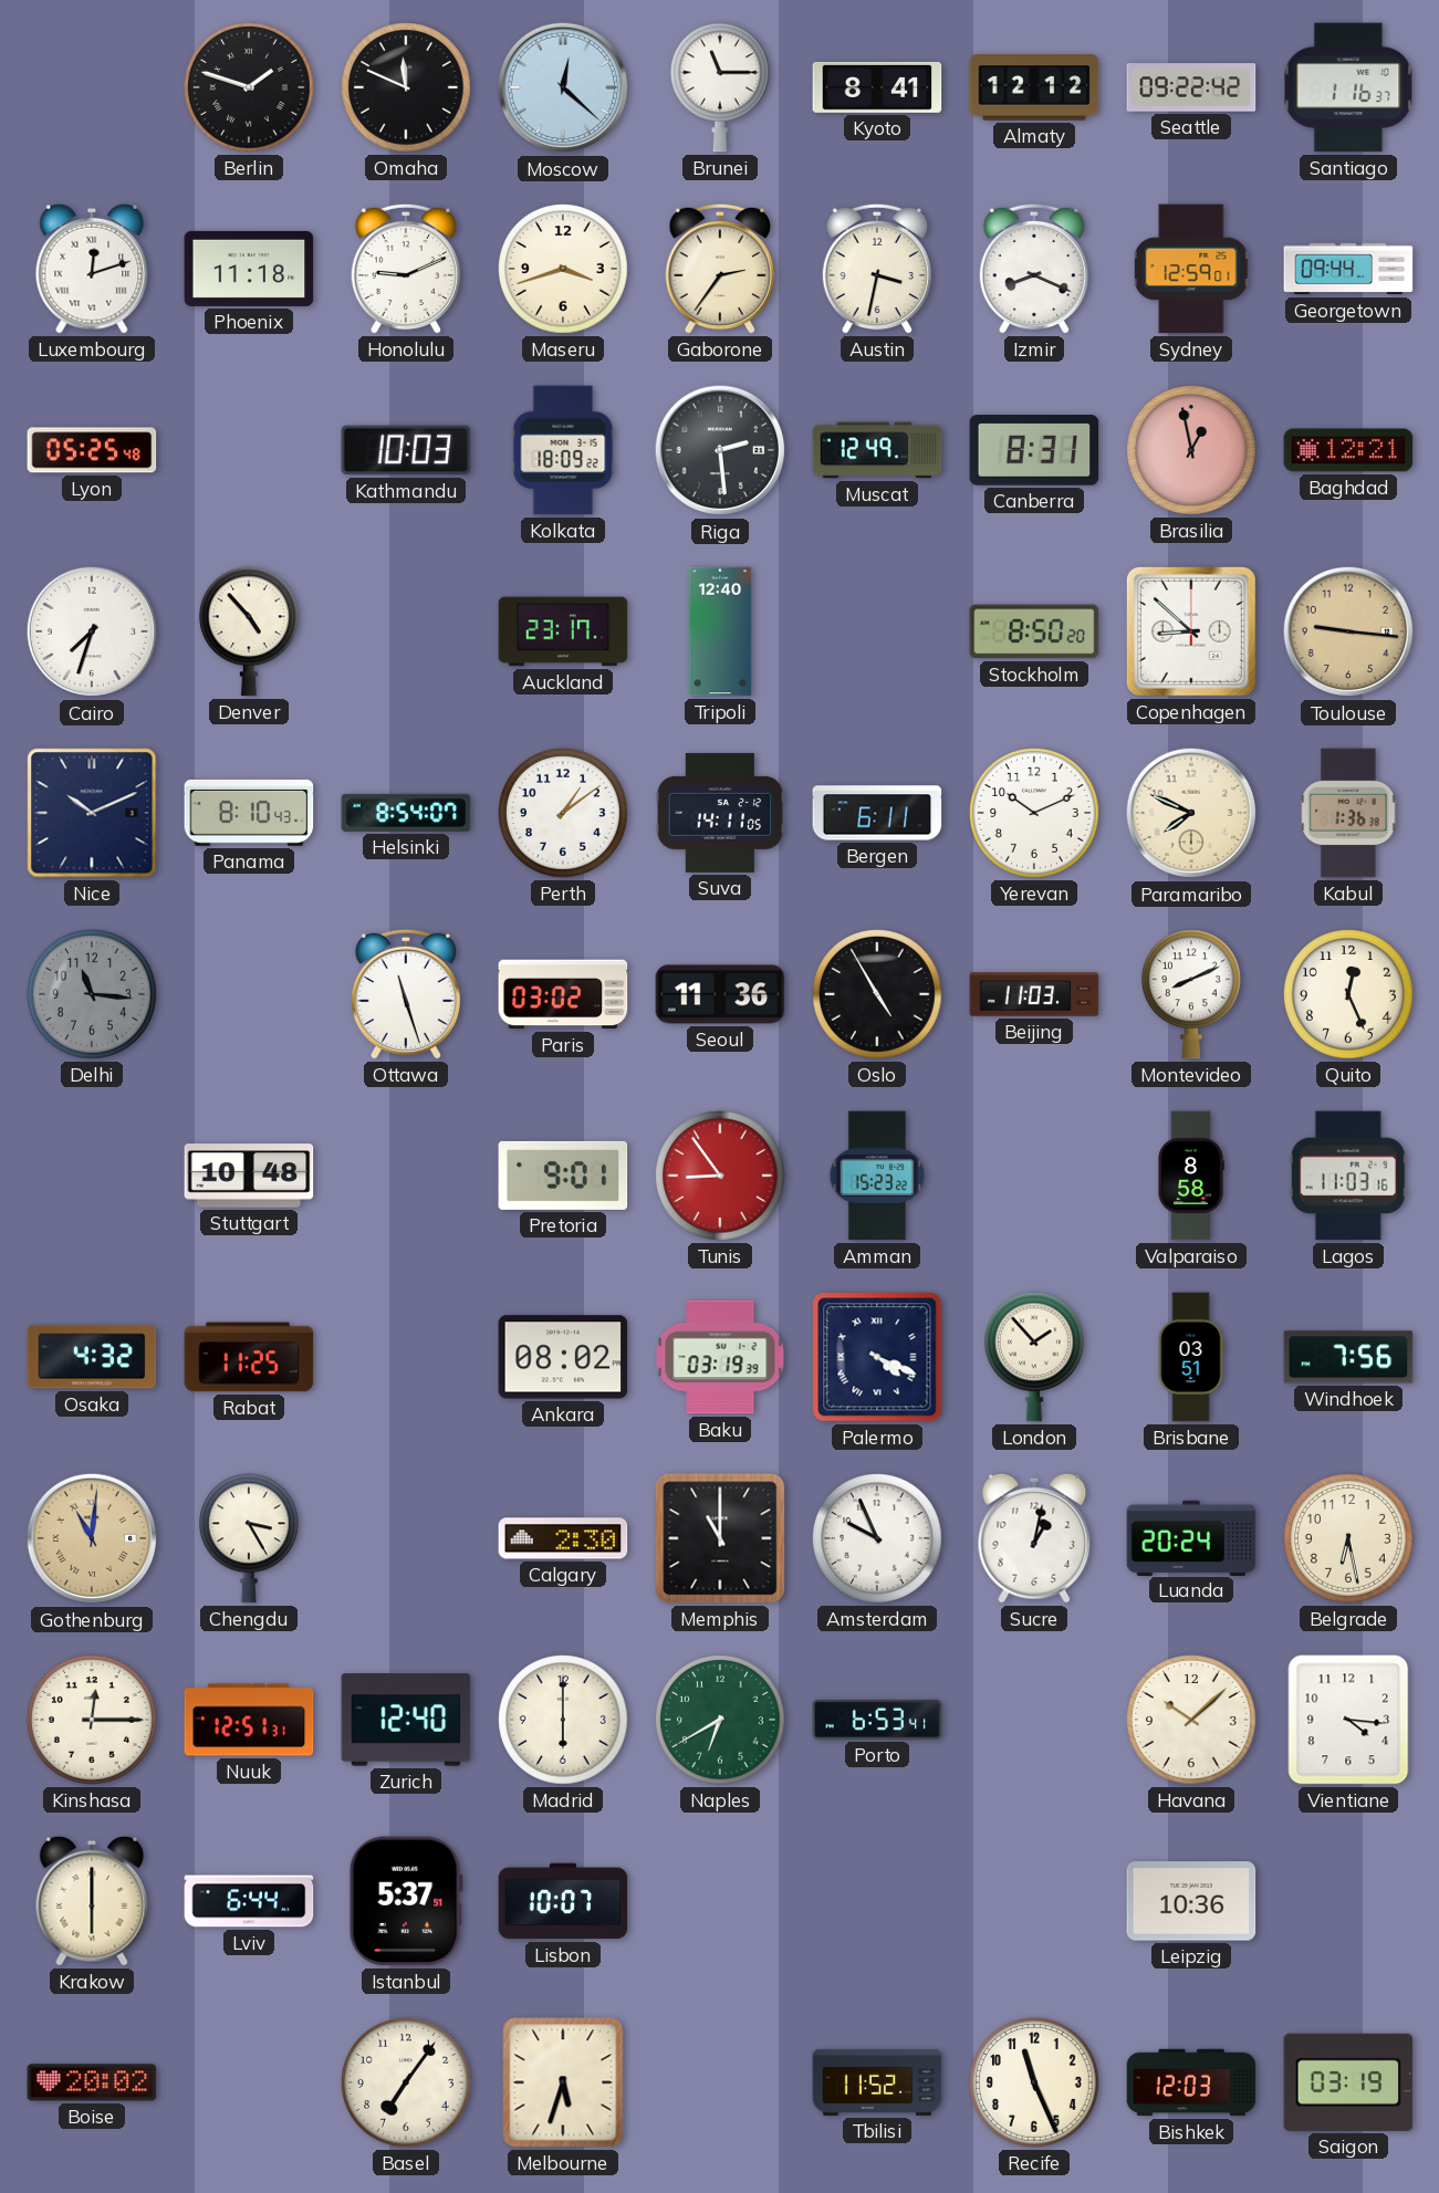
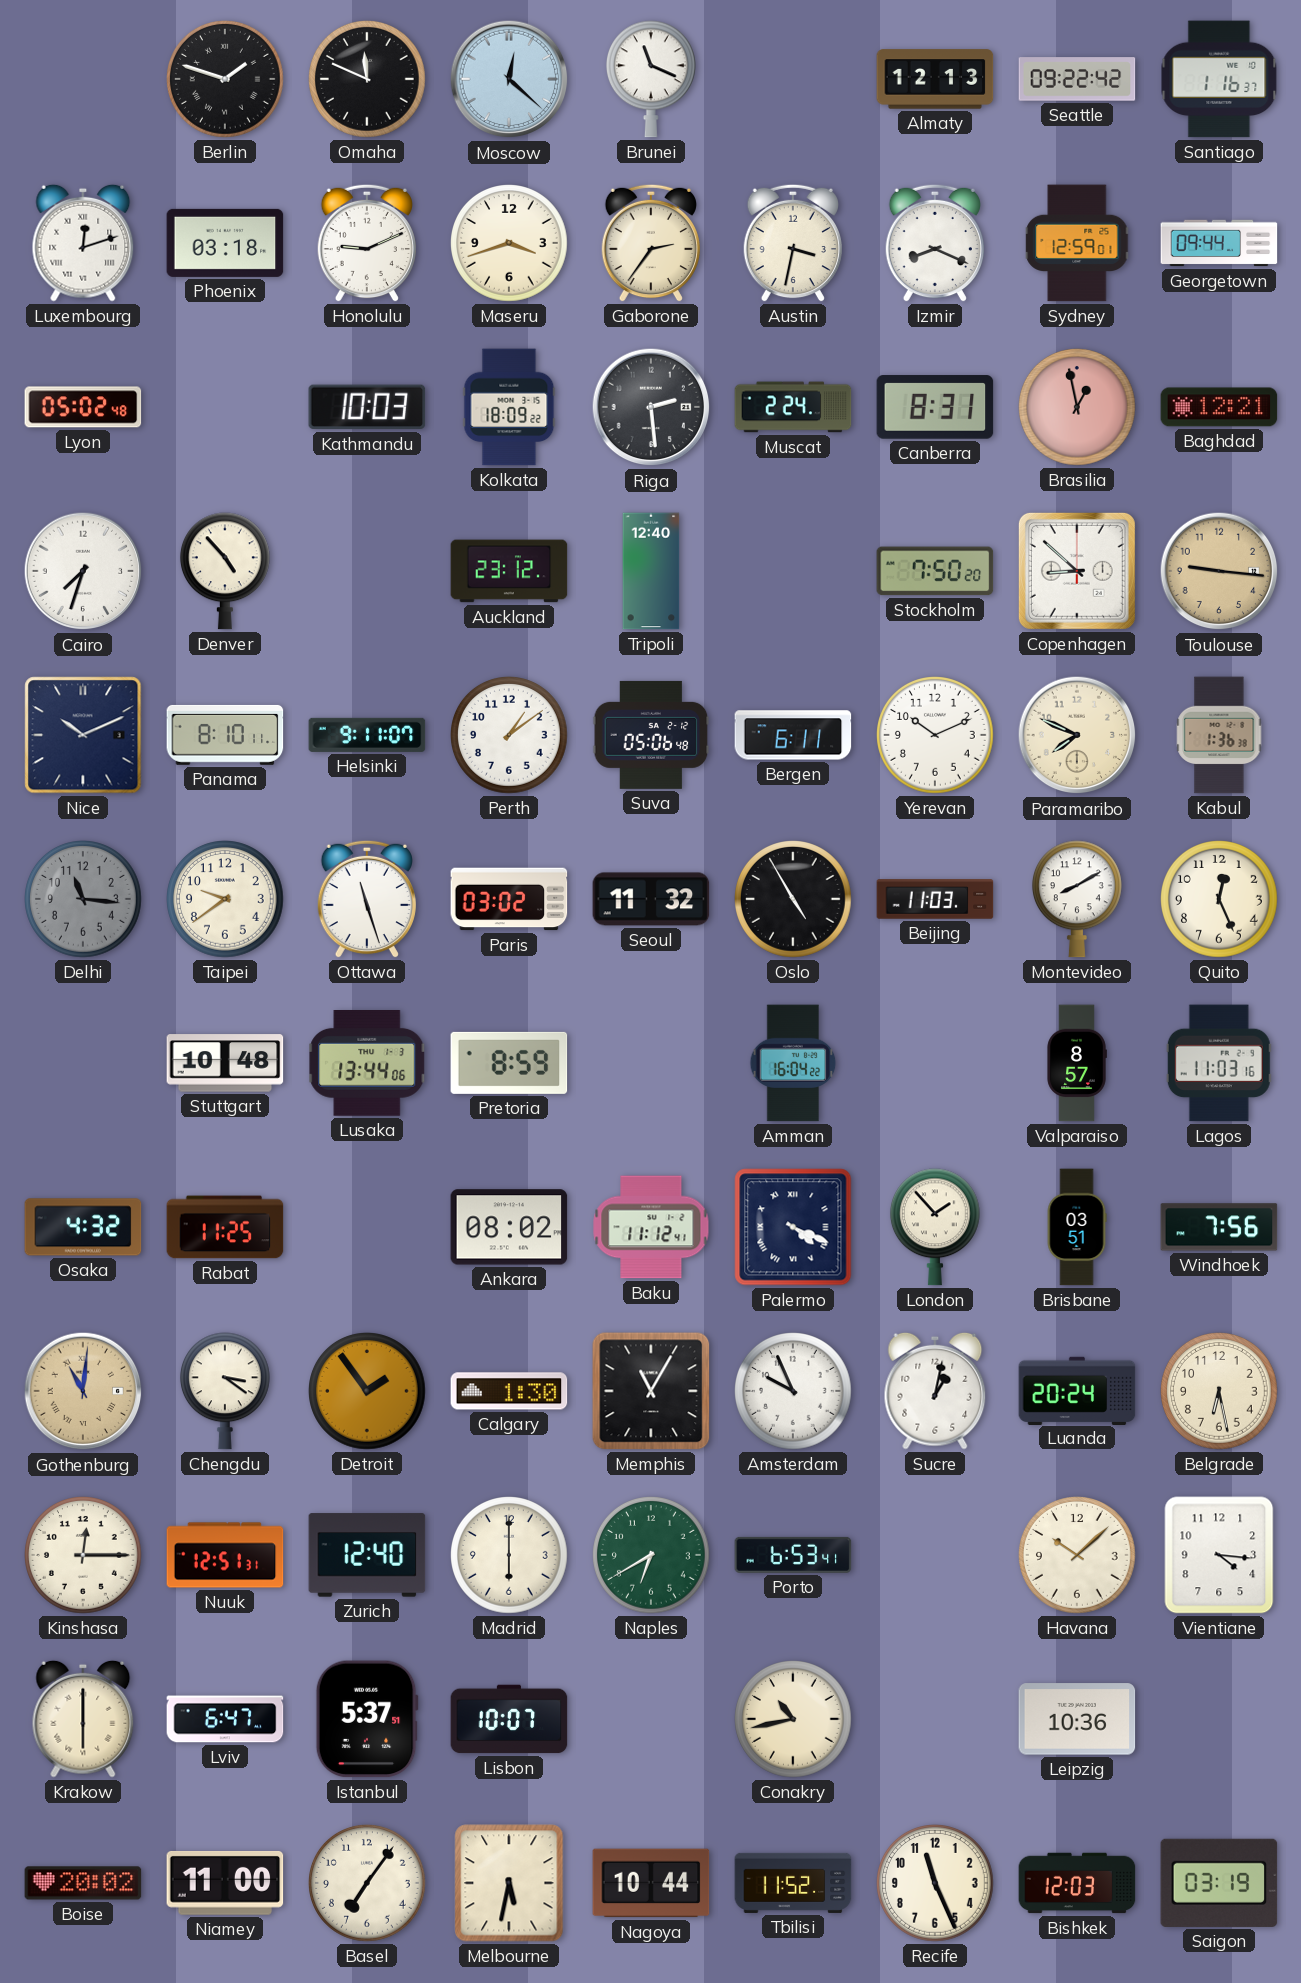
Brunei: 11:15 -> 11:19 (651, 79)
Kyoto: 8:41 -> none (877, 87)
Almaty: 12:12 -> 12:13 (935, 79)
Phoenix: 11:18 -> 03:18 (225, 243)
Lyon: 05:25 -> 05:02 (83, 407)
Muscat: 12:49 -> 2:24 (793, 407)
Auckland: 23:17 -> 23:12 (509, 571)
Stockholm: 8:50 -> 7:50 (935, 571)
Panama: 8:10:43 -> 8:10:11 (225, 735)
Helsinki: 8:54 -> 9:11 (367, 735)
Suva: 14:11 -> 05:06 (651, 735)
Taipei: none -> 9:39 (226, 900)
Seoul: 11:36 -> 11:32 (651, 899)
Montevideo: 8:11 -> 8:10 (1077, 899)
Lusaka: none -> 13:44 (367, 1064)
Pretoria: 9:01 -> 8:59 (509, 1063)
Tunis: 8:54 -> none (721, 1177)
Amman: 15:23 -> 16:04 (793, 1063)
Valparaiso: 8:58 -> 8:57 (1077, 1063)
Baku: 03:19 -> 11:12 (651, 1227)
Chengdu: 3:25 -> 3:21 (225, 1391)
Detroit: none -> 1:54 (368, 1392)
Calgary: 2:30 -> 1:30 (509, 1391)
Memphis: 11:00 -> 11:05 (651, 1391)
Lviv: 6:44 -> 6:47 (225, 1719)
Conakry: none -> 10:43 (794, 1720)
Niamey: none -> 11:00 (225, 1883)
Melbourne: 5:33 -> 5:32 (509, 1883)
Nagoya: none -> 10:44 (651, 1883)
